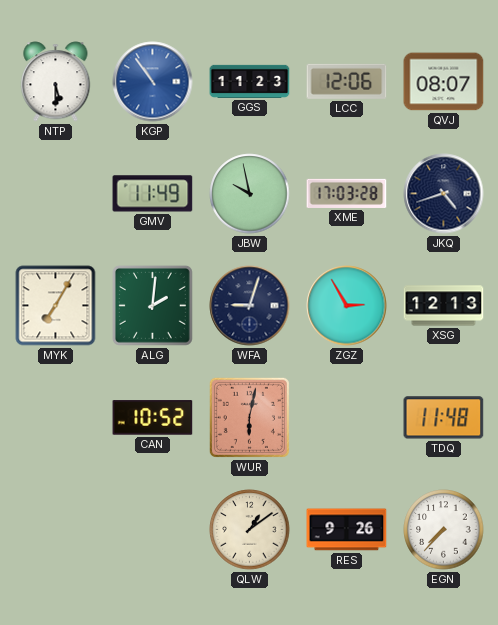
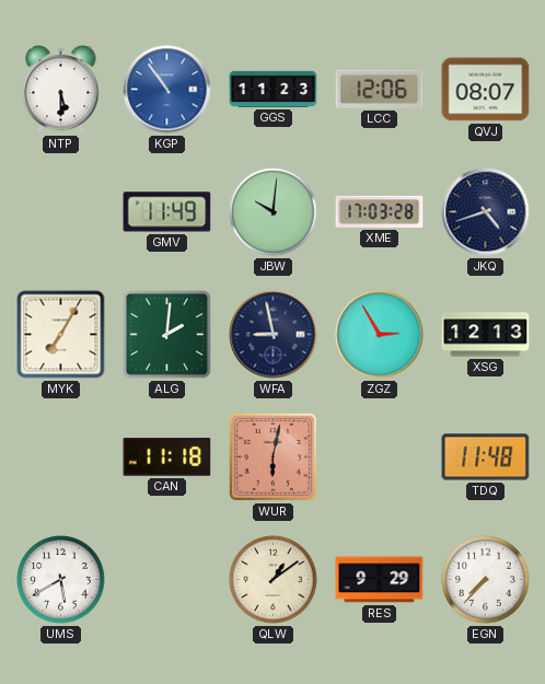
JBW: 9:58 -> 10:01 (274, 212)
WFA: 9:03 -> 8:58 (274, 335)
CAN: 10:52 -> 11:18 (167, 457)
UMS: none -> 5:40 (61, 580)
RES: 9:26 -> 9:29 (380, 580)
